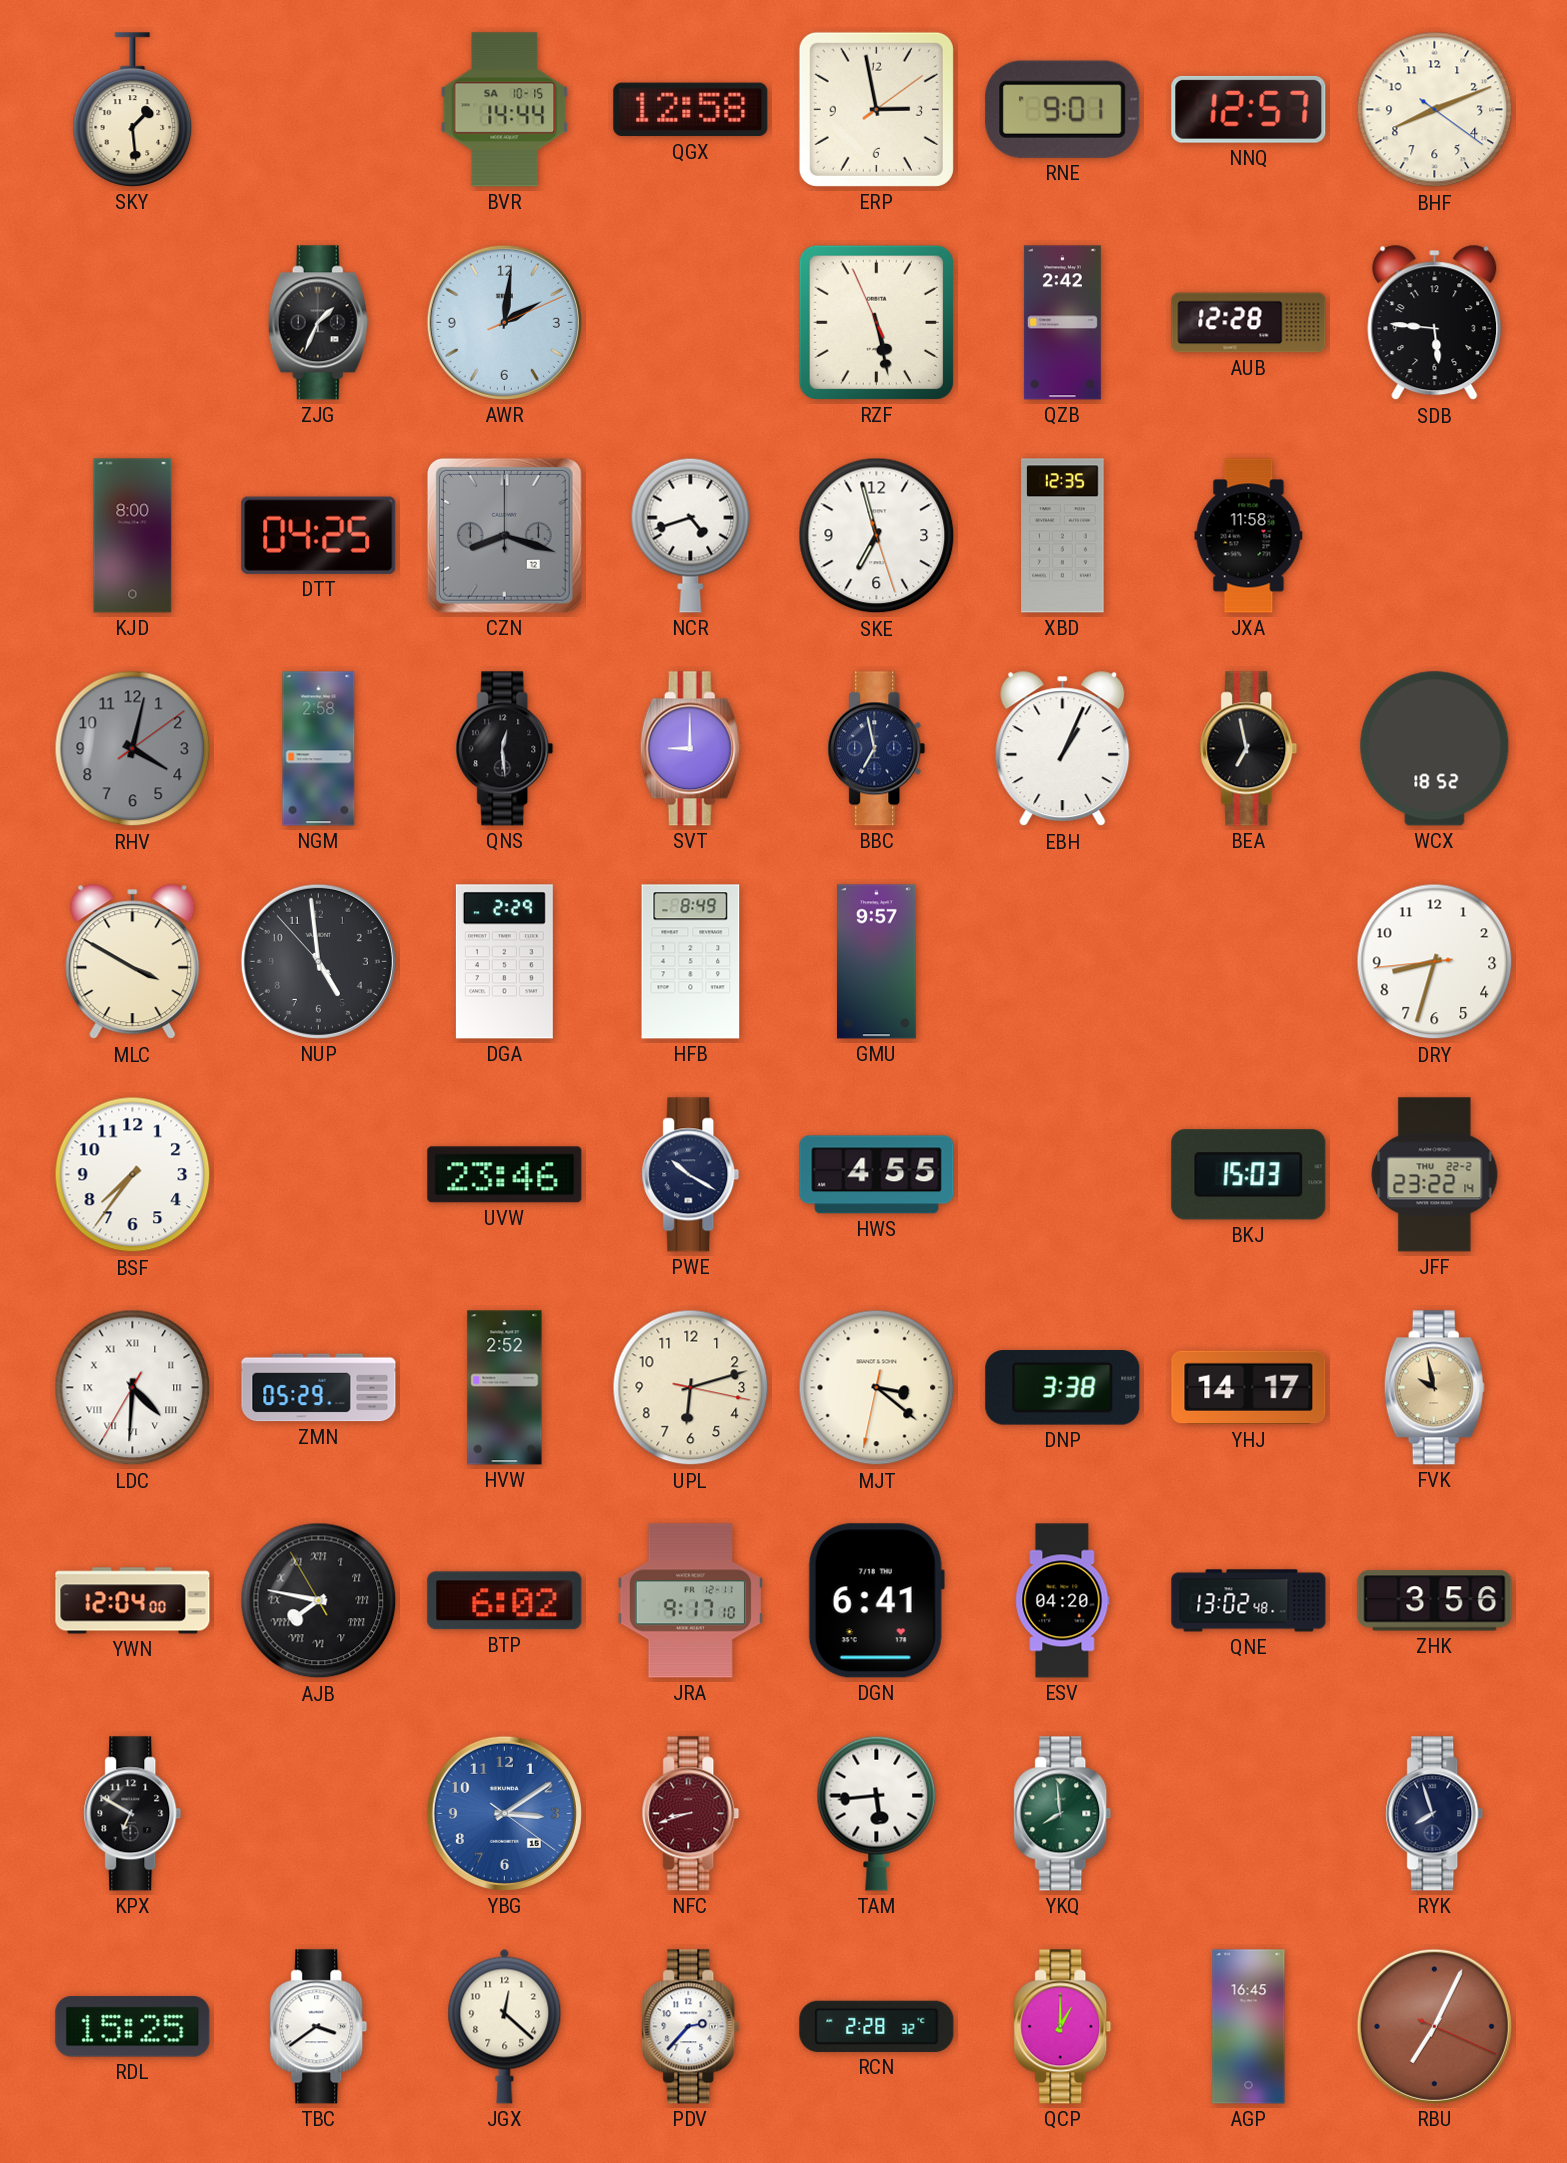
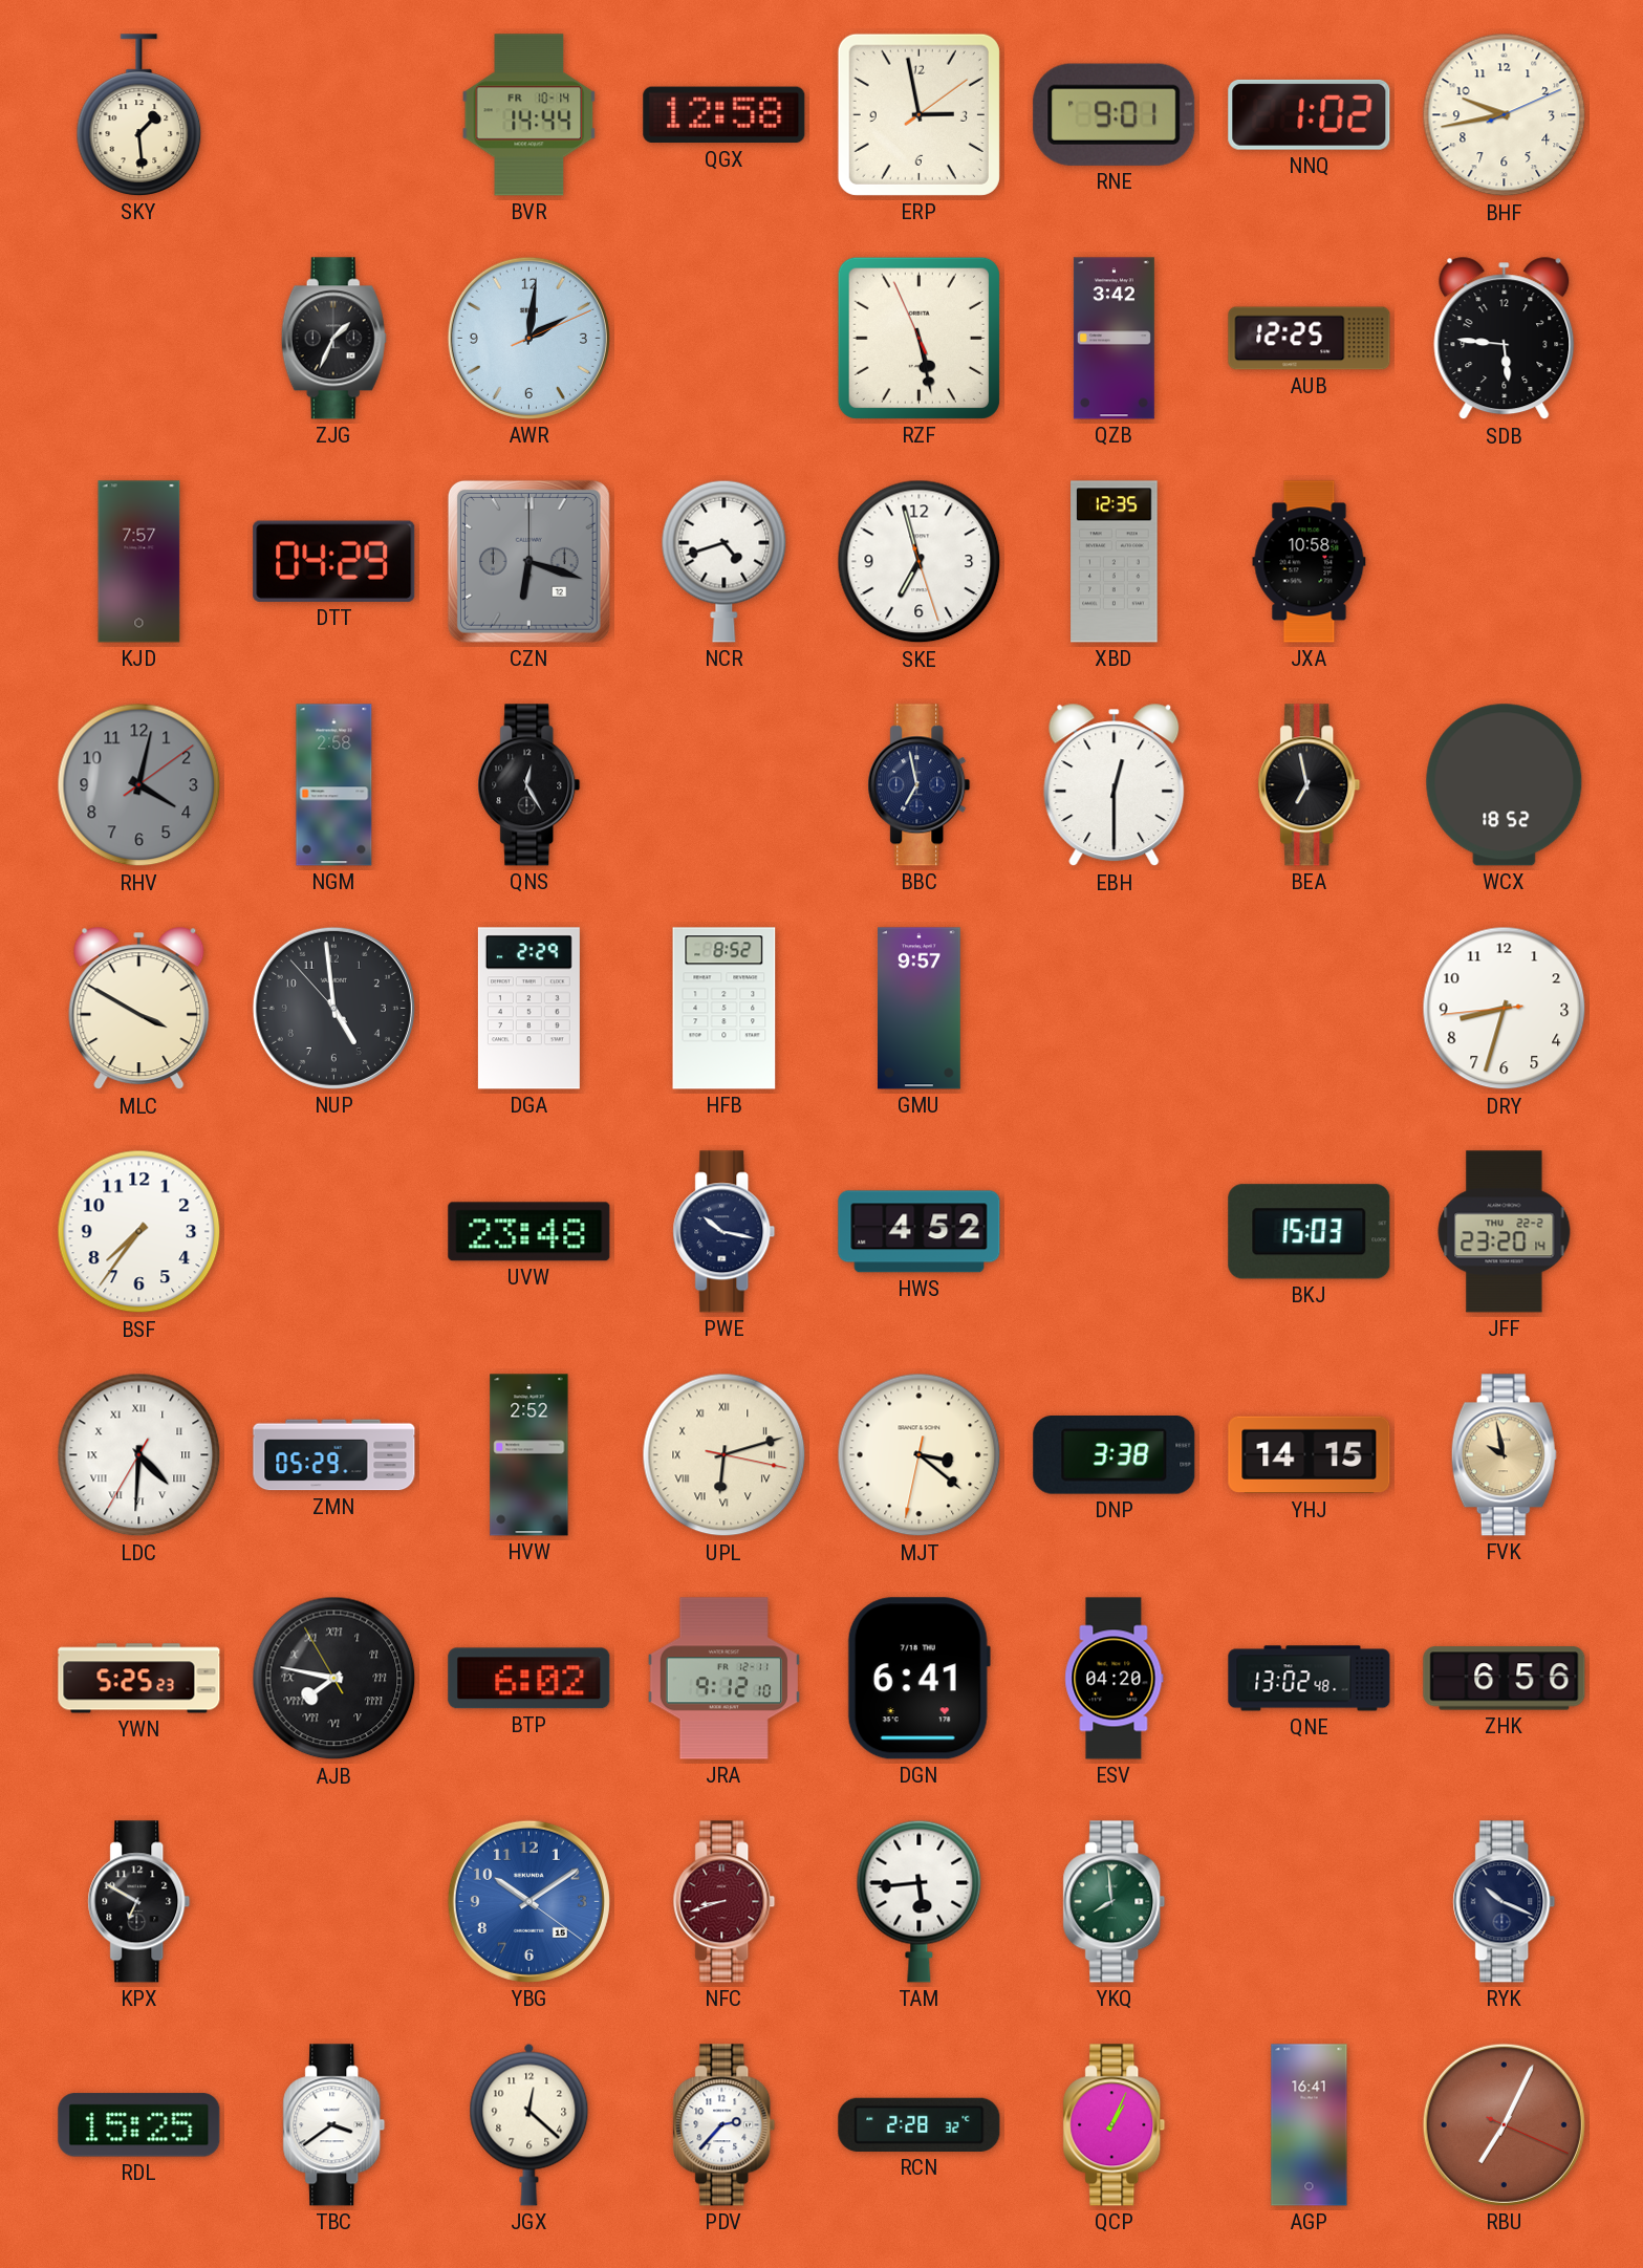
BVR date: SA 10-15 -> FR 10-14 (529, 115)
NNQ: 12:57 -> 1:02 (1310, 114)
BHF: 8:11 -> 9:43 (1505, 115)
QZB: 2:42 -> 3:42 (1114, 339)
AUB: 12:28 -> 12:25 (1310, 339)
KJD: 8:00 -> 7:57 (139, 562)
DTT: 04:25 -> 04:29 (334, 561)
CZN: 8:18 -> 6:18 (528, 561)
JXA: 11:58 -> 10:58 (1310, 562)
QNS: 12:29 -> 12:25 (529, 785)
SVT: 9:00 -> none (690, 749)
EBH: 1:04 -> 12:30 (1115, 785)
HFB: 8:49 -> 8:52 (725, 1009)
UVW: 23:46 -> 23:48 (529, 1232)
PWE: 10:20 -> 10:17 (725, 1232)
HWS: 4:55 -> 4:52 (920, 1232)
JFF: 23:22 -> 23:20 (1505, 1232)
UPL numerals: Arabic -> Roman (725, 1455)
YHJ: 14:17 -> 14:15 (1310, 1455)
YWN: 12:04 -> 5:25 (139, 1679)
JRA: 9:17 -> 9:12 (723, 1679)
ZHK: 3:56 -> 6:56 (1505, 1679)
YBG: 3:09 -> 10:09 (528, 1901)
RYK: 7:57 -> 10:19 (1505, 1902)
QCP: 1:00 -> 1:04 (1115, 2125)
AGP: 16:45 -> 16:41 (1310, 2125)
